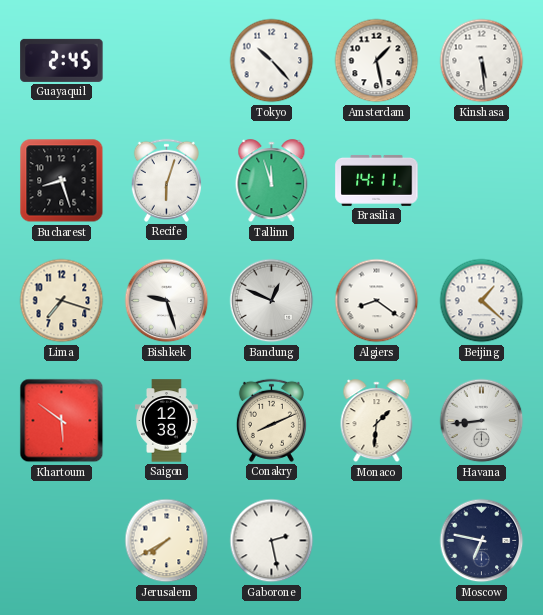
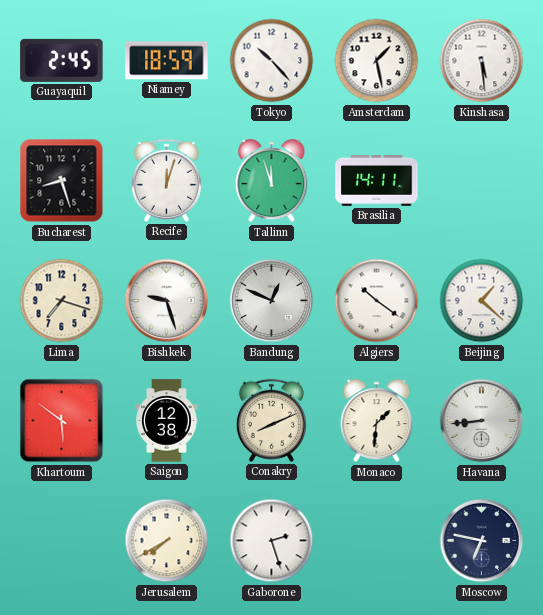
Niamey: none -> 18:59 (167, 61)
Recife: 6:03 -> 12:03 (166, 180)
Algiers: 8:21 -> 10:21 (377, 301)
Gaborone: 2:28 -> 2:27 (272, 541)
